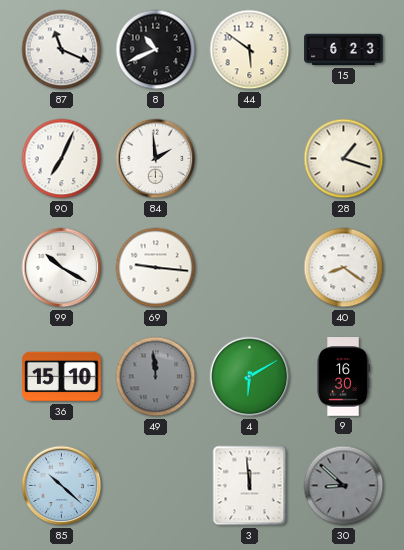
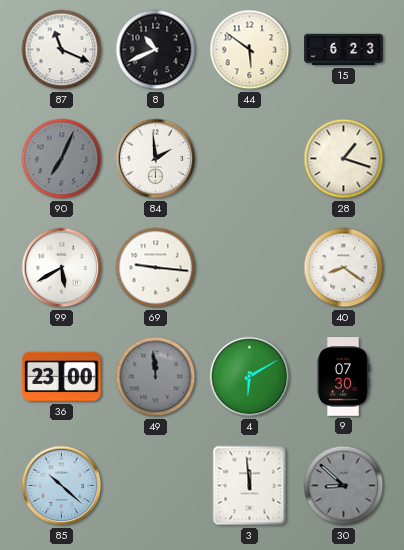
90 dial: white -> grey (62, 159)
99: 10:20 -> 5:40 (62, 268)
36: 15:10 -> 23:00 (62, 377)
9: 16:30 -> 07:30 (343, 377)
